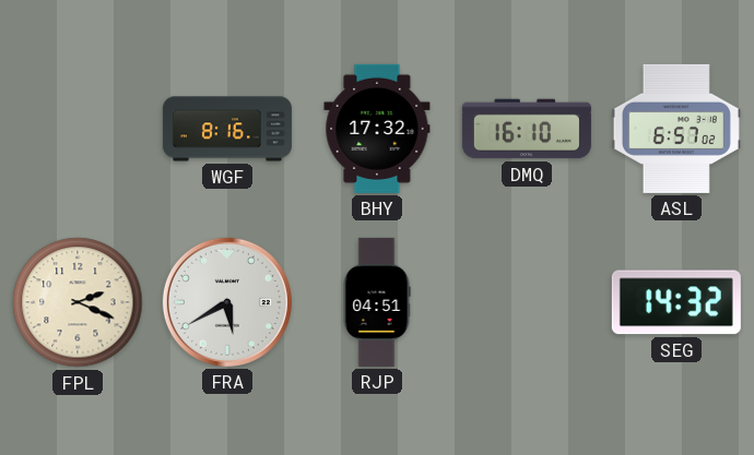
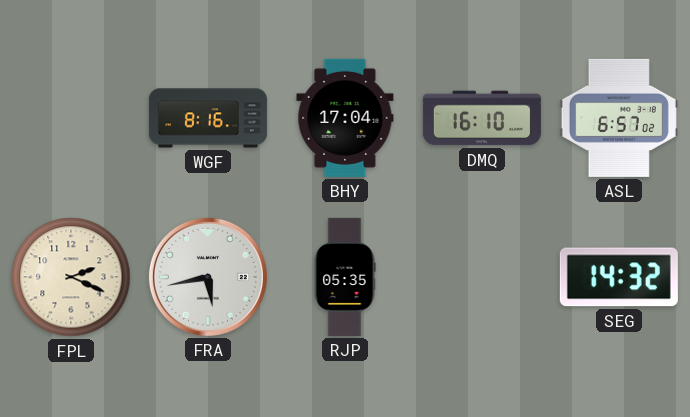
BHY: 17:32 -> 17:04 (345, 118)
FRA: 5:40 -> 5:43 (208, 277)
RJP: 04:51 -> 05:35 (345, 277)
